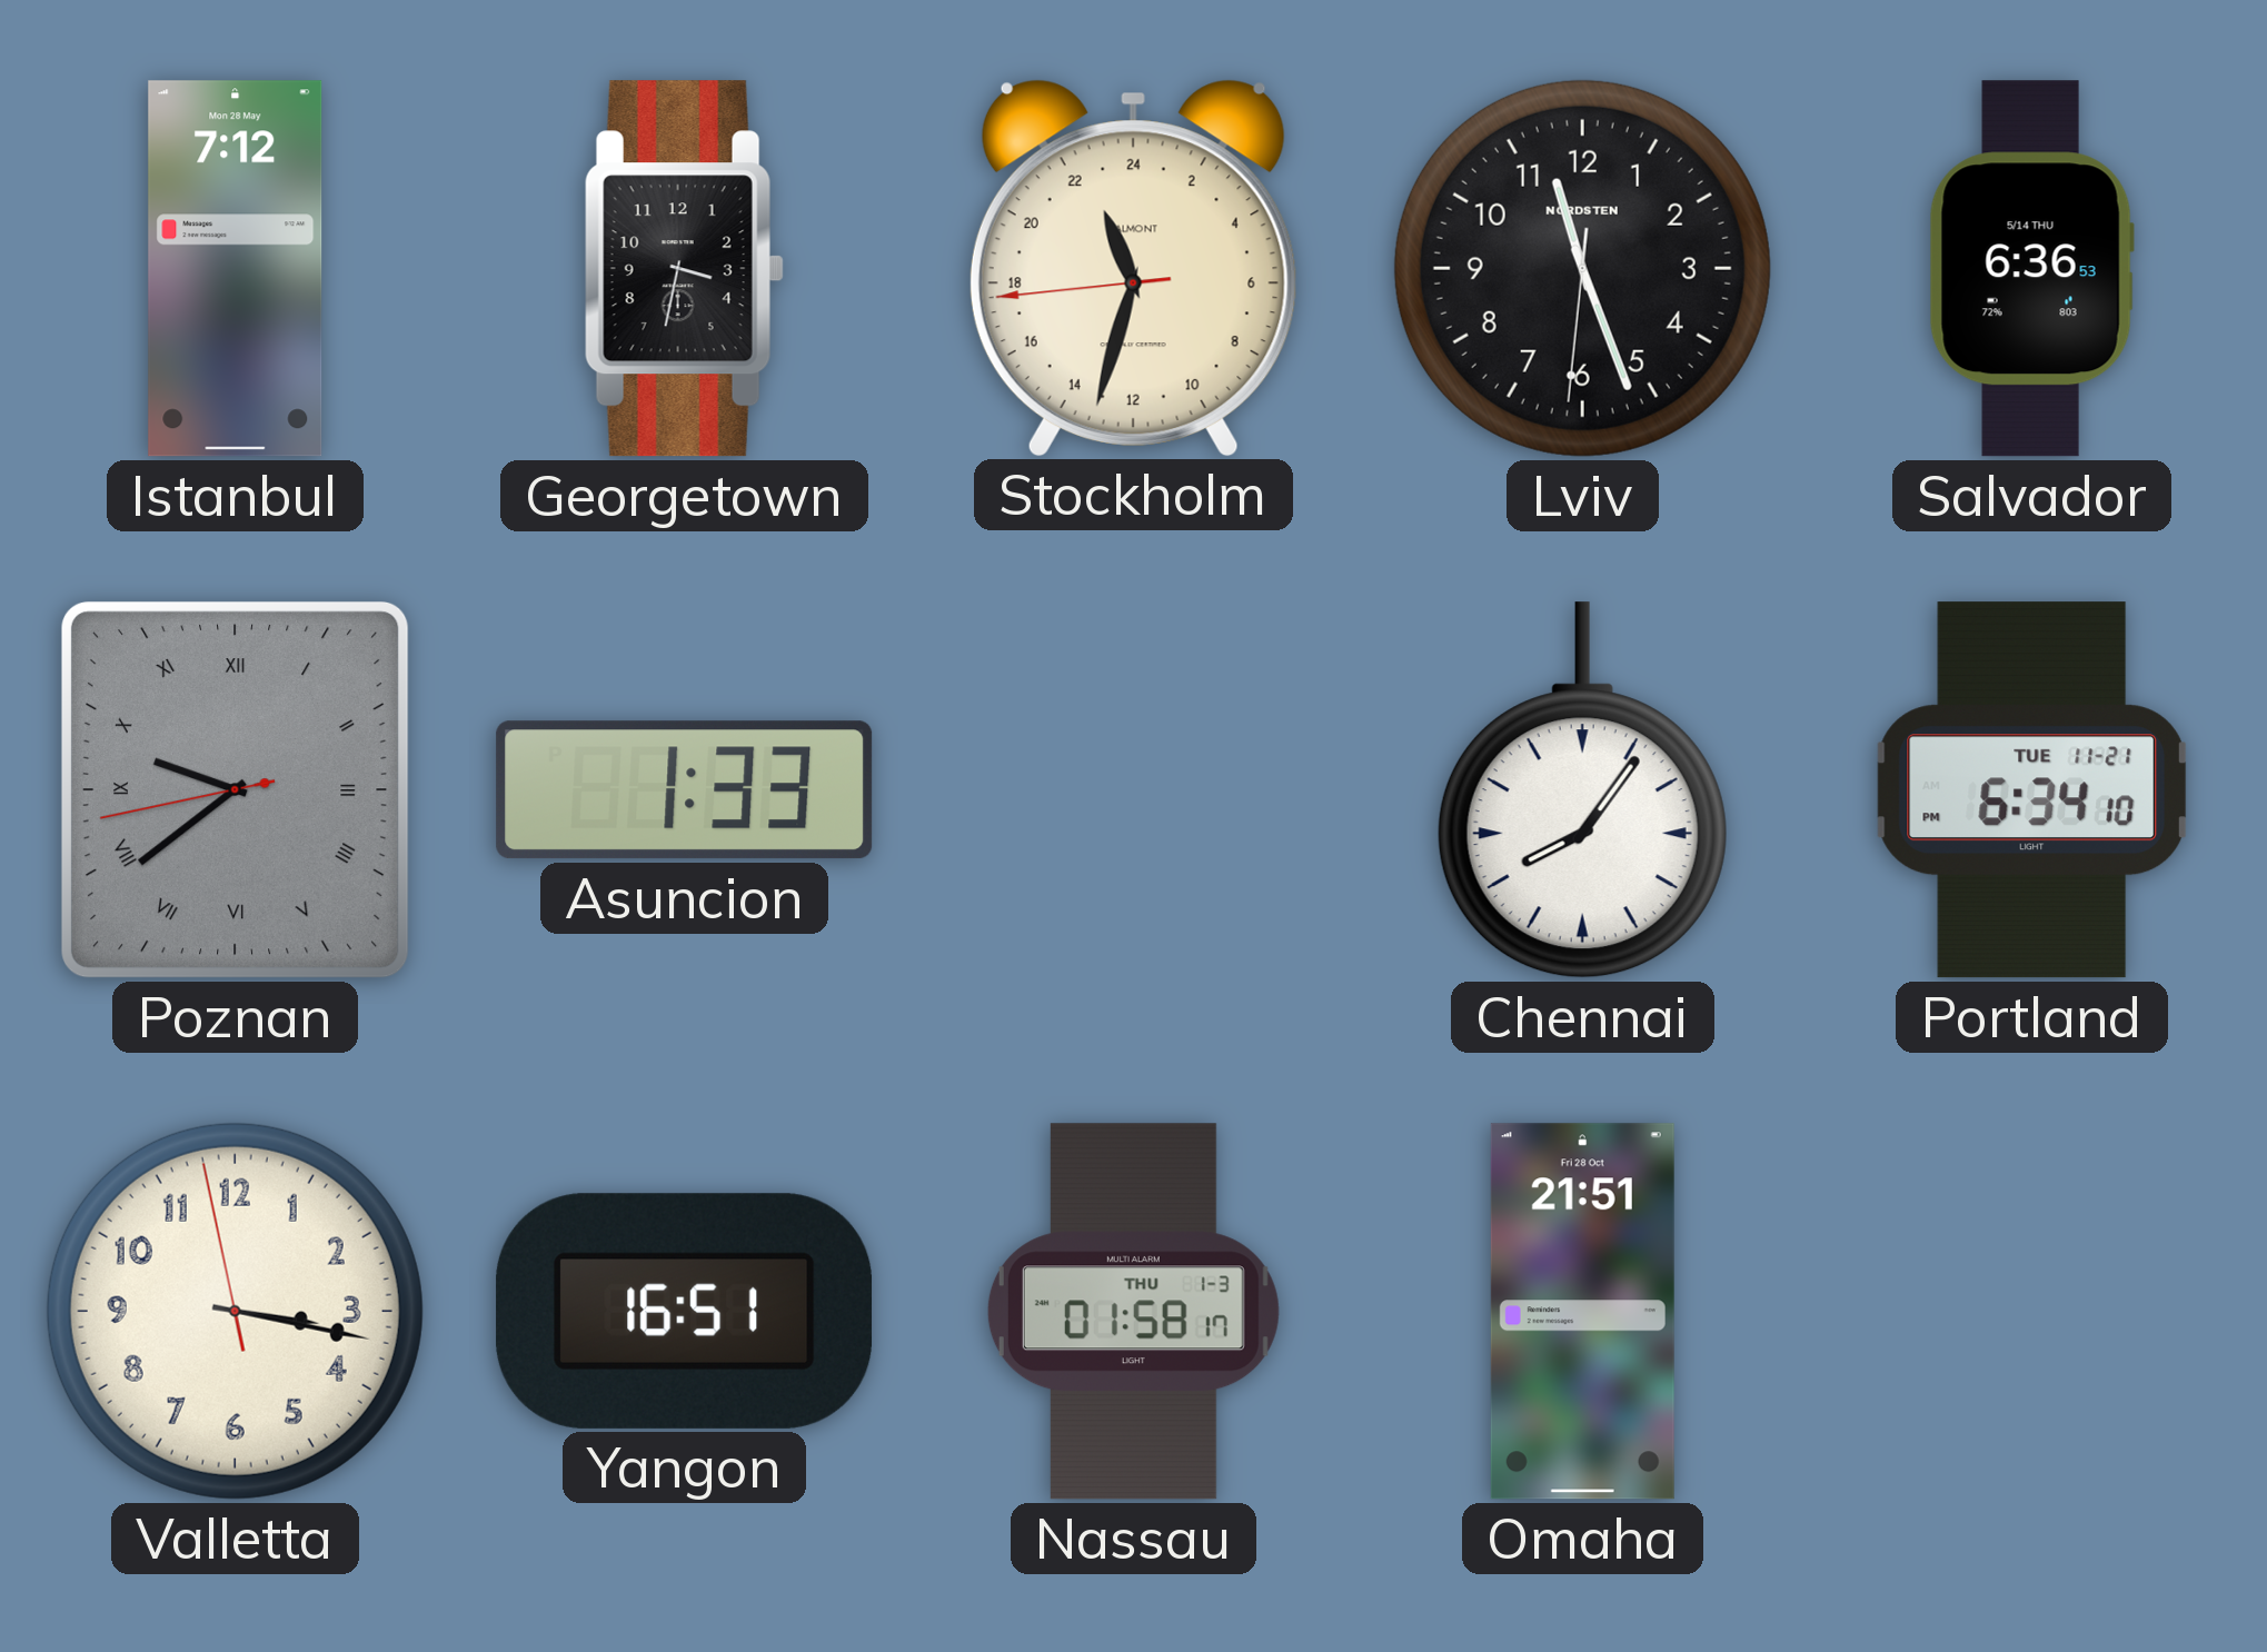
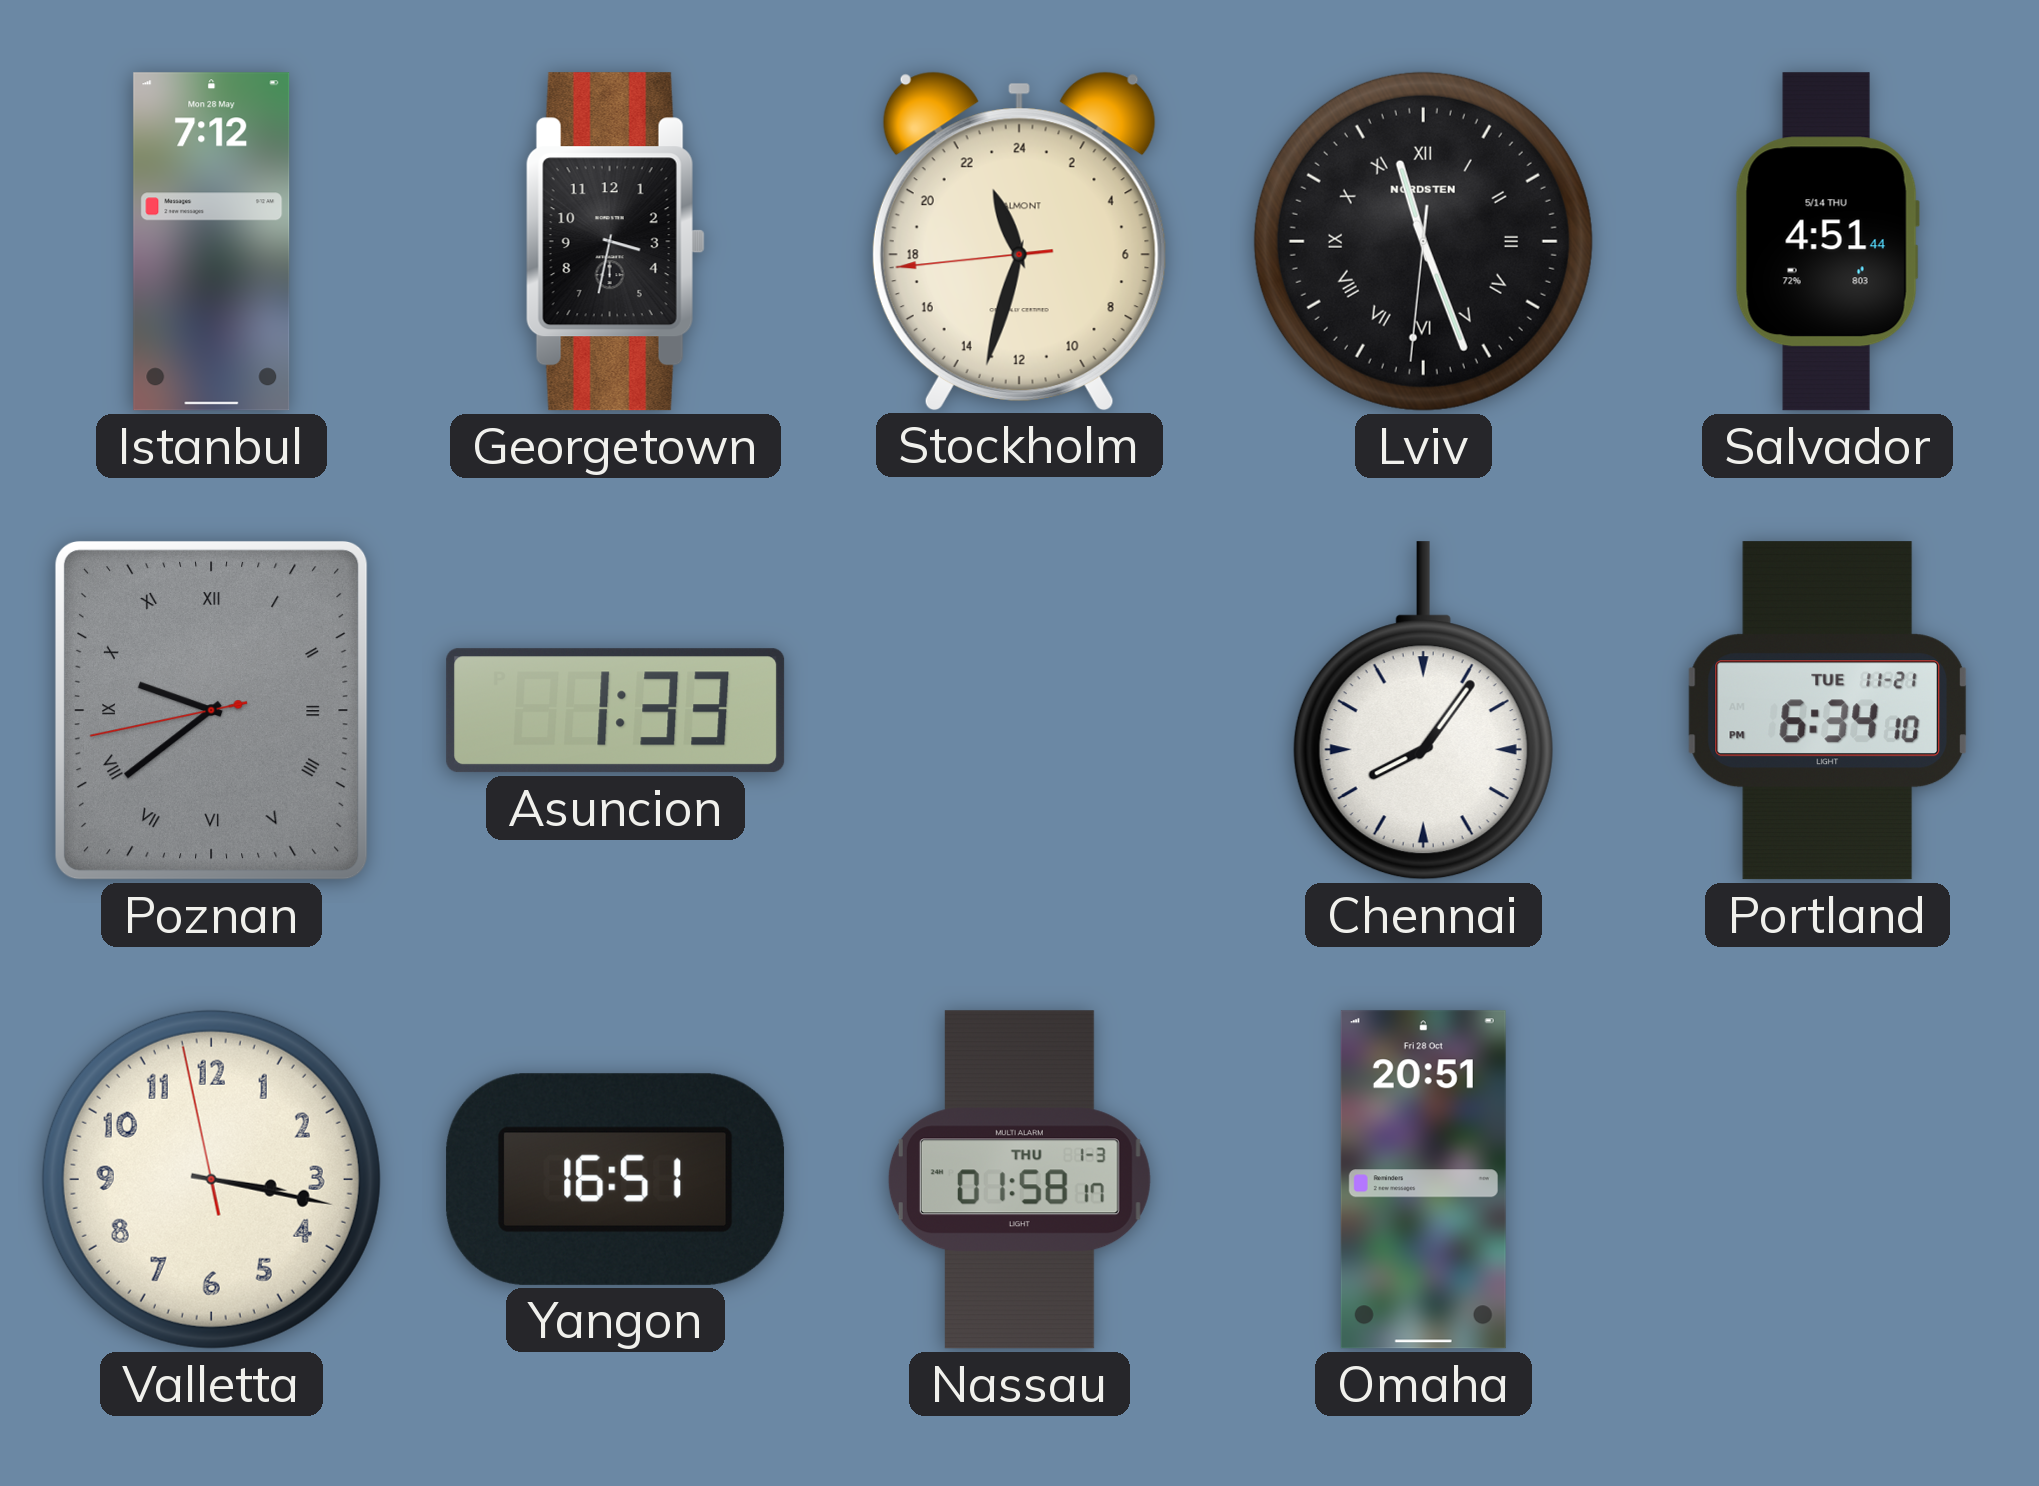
Lviv numerals: Arabic -> Roman (1423, 241)
Salvador: 6:36 -> 4:51 (1827, 242)
Omaha: 21:51 -> 20:51 (1423, 1180)
